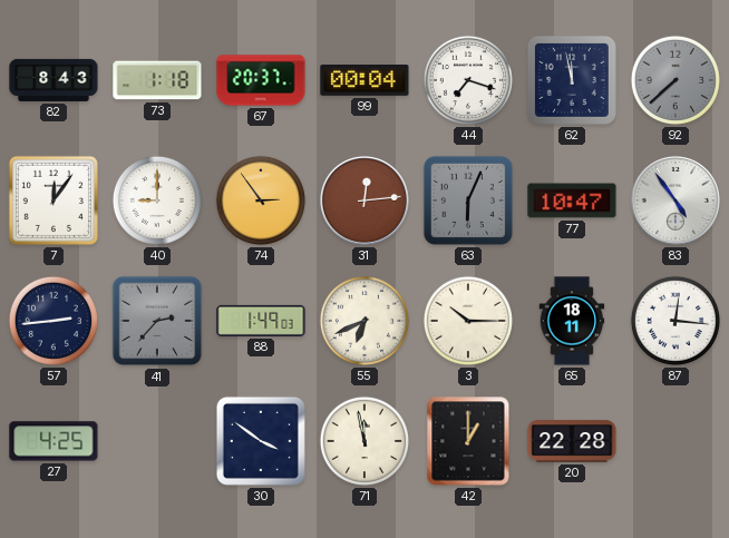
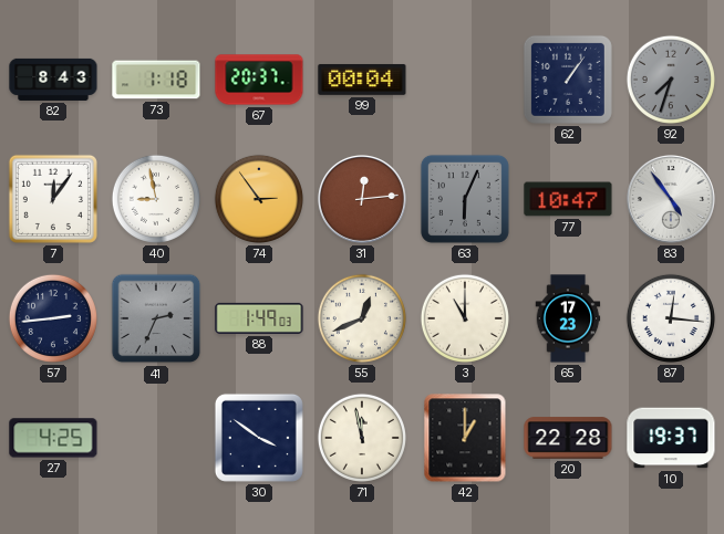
44: 7:18 -> none (468, 80)
62: 11:58 -> 1:06 (568, 80)
92: 7:38 -> 7:33 (671, 80)
40: 9:00 -> 8:58 (156, 199)
41: 2:37 -> 2:34 (156, 318)
55: 6:41 -> 12:41 (362, 318)
3: 10:15 -> 11:00 (465, 318)
65: 18:11 -> 17:23 (568, 318)
10: none -> 19:37 (671, 438)
